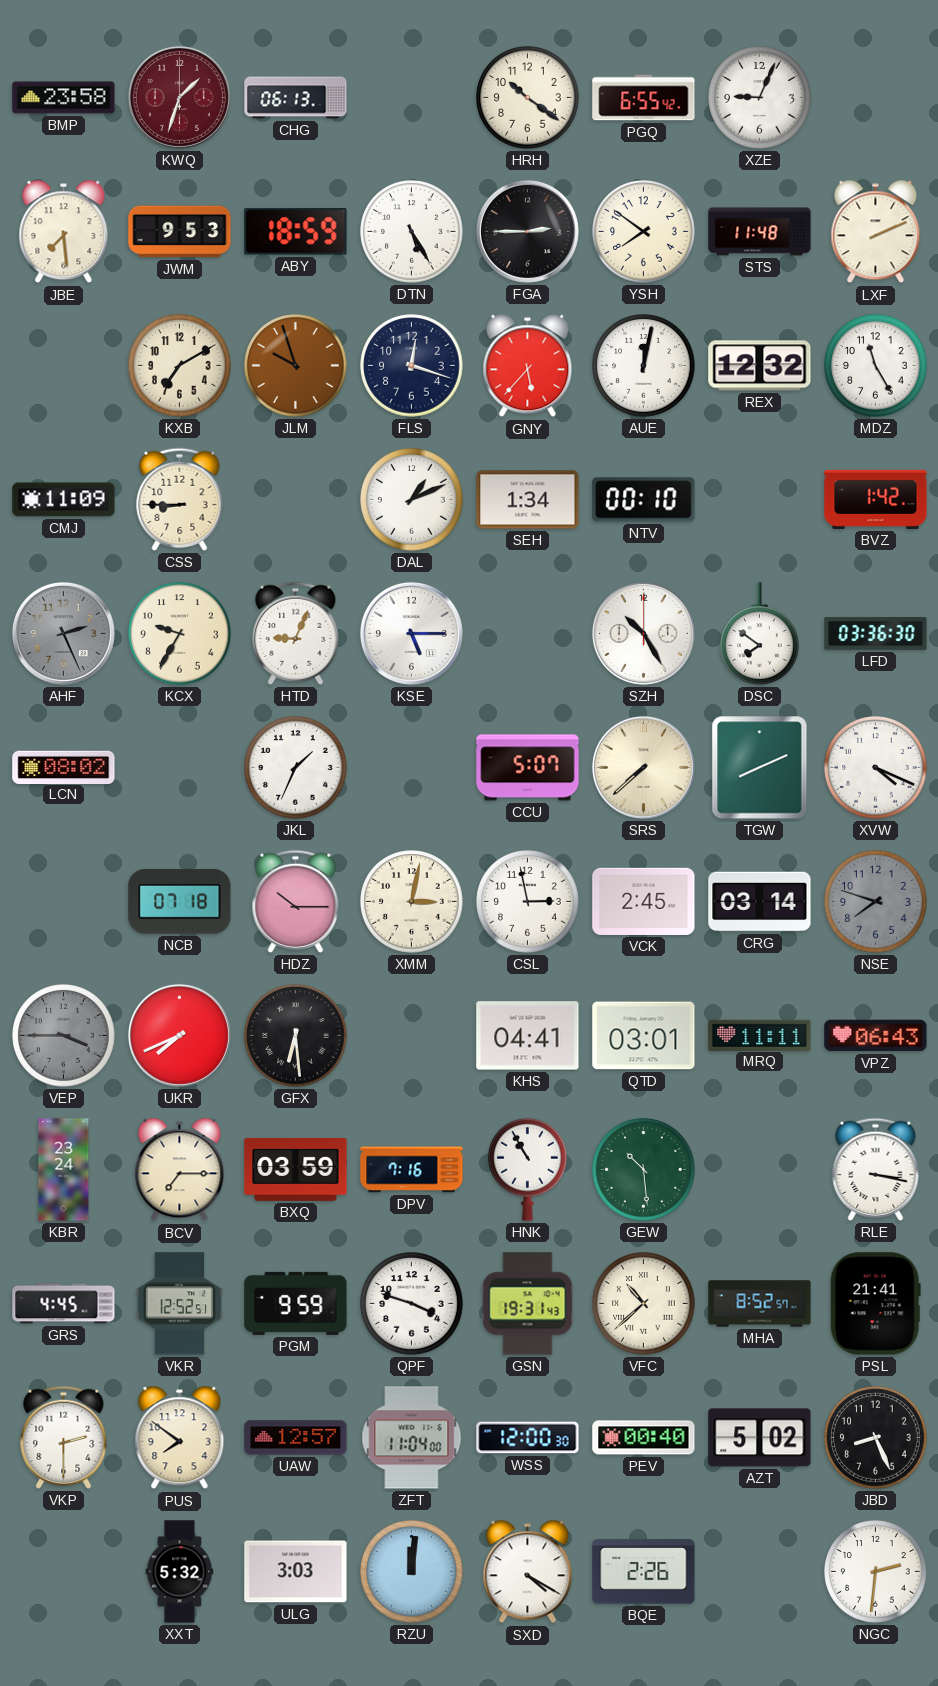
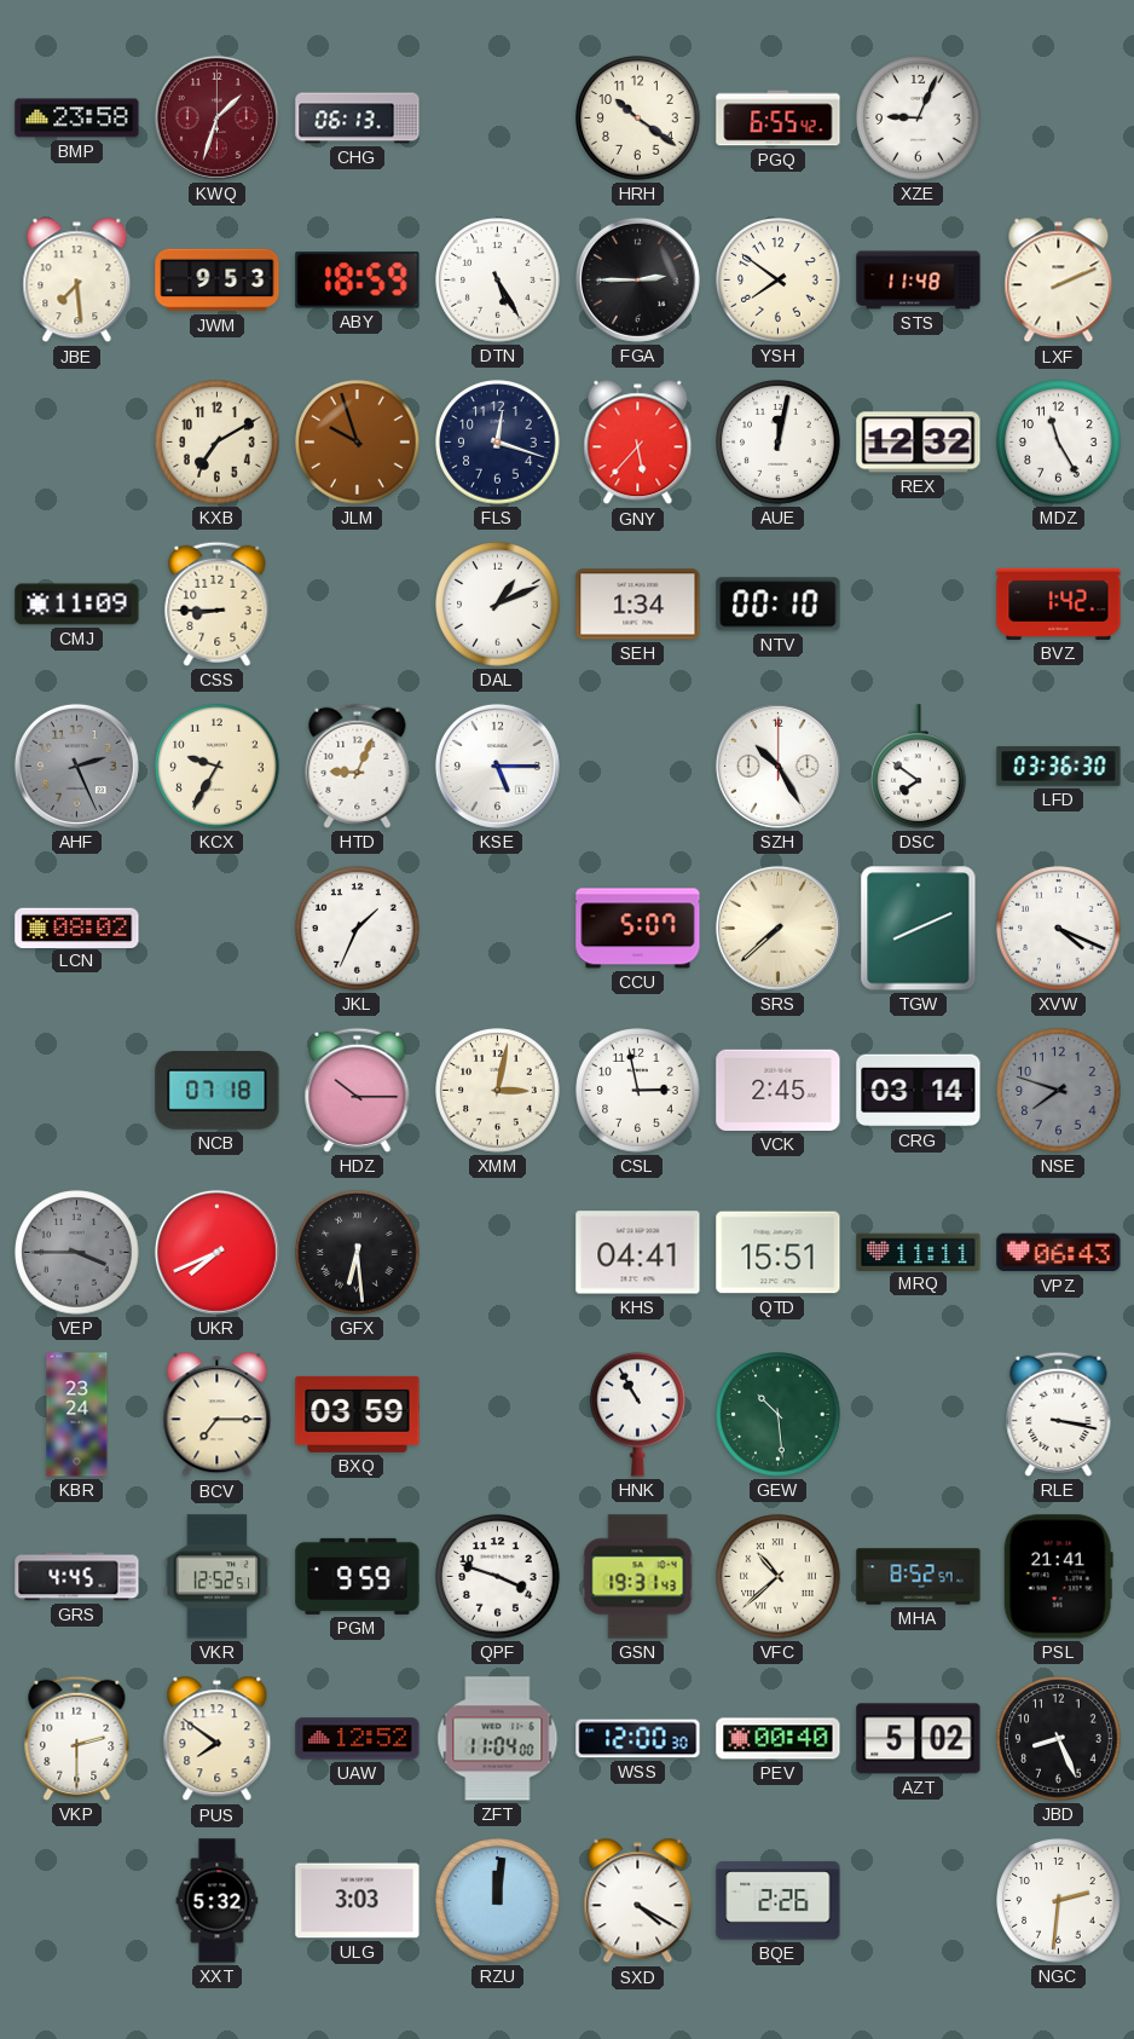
QTD: 03:01 -> 15:51 (779, 1253)
DPV: 7:16 -> none (412, 1170)
UAW: 12:57 -> 12:52 (358, 1739)
